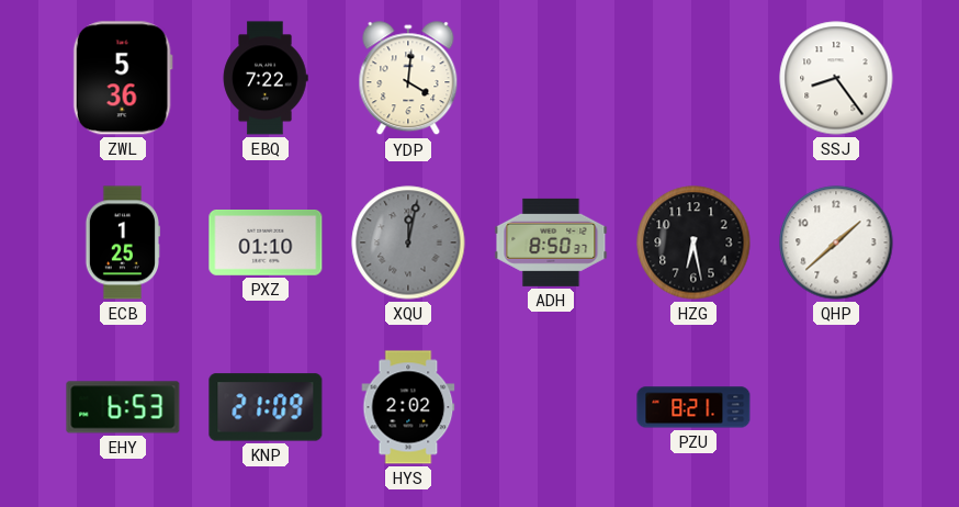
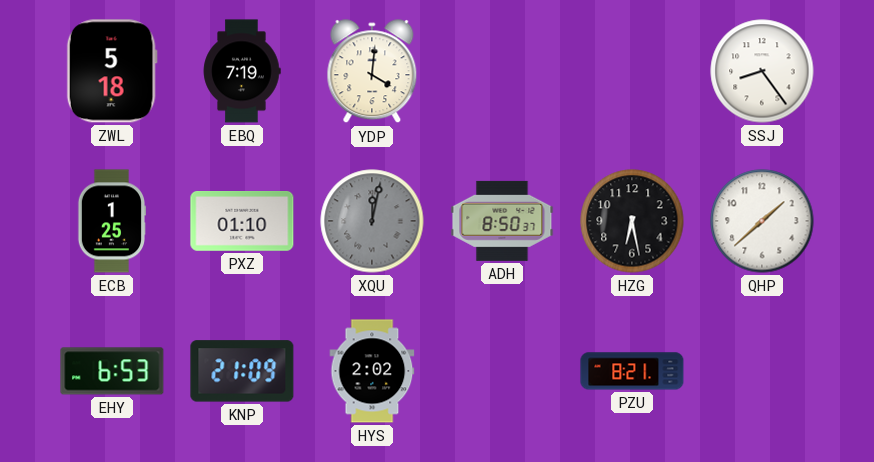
ZWL: 5:36 -> 5:18 (112, 71)
EBQ: 7:22 -> 7:19 (242, 71)
